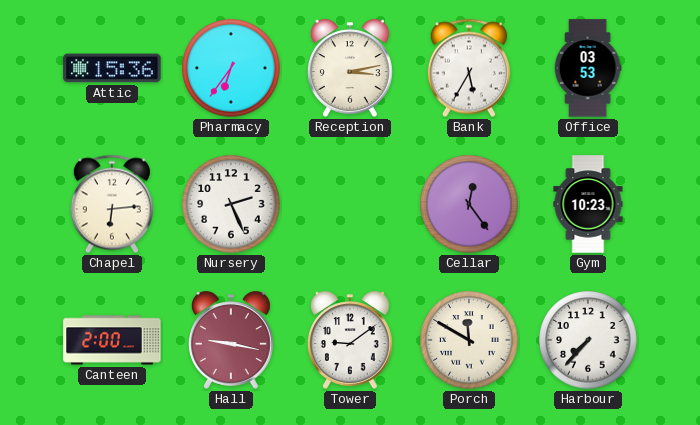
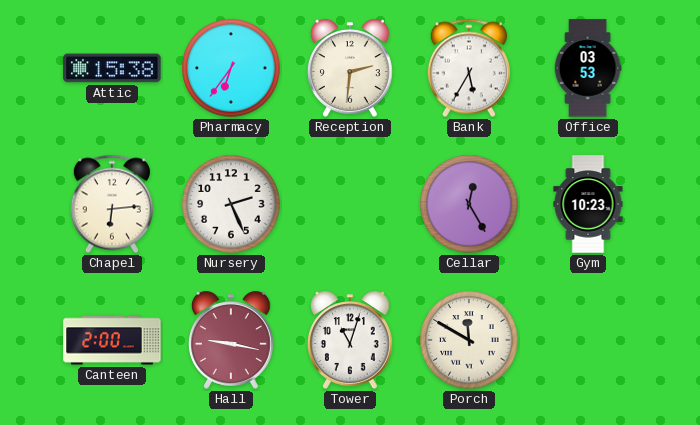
Attic: 15:36 -> 15:38 (112, 68)
Reception: 3:13 -> 2:31 (350, 68)
Cellar: 12:24 -> 12:25 (469, 204)
Tower: 9:09 -> 11:03 (350, 340)
Harbour: 7:37 -> none (588, 340)
